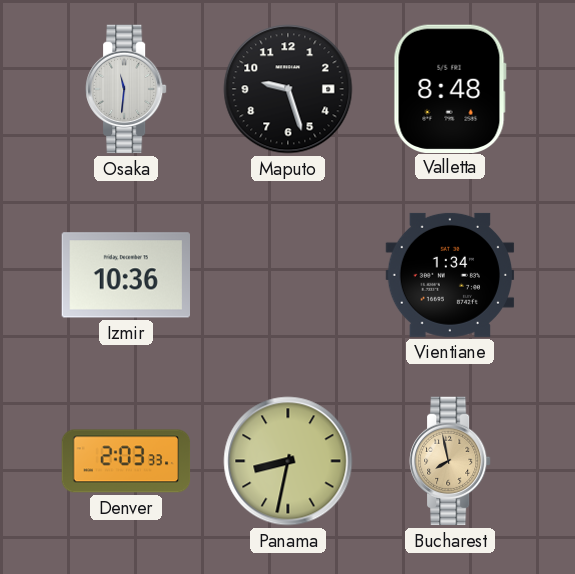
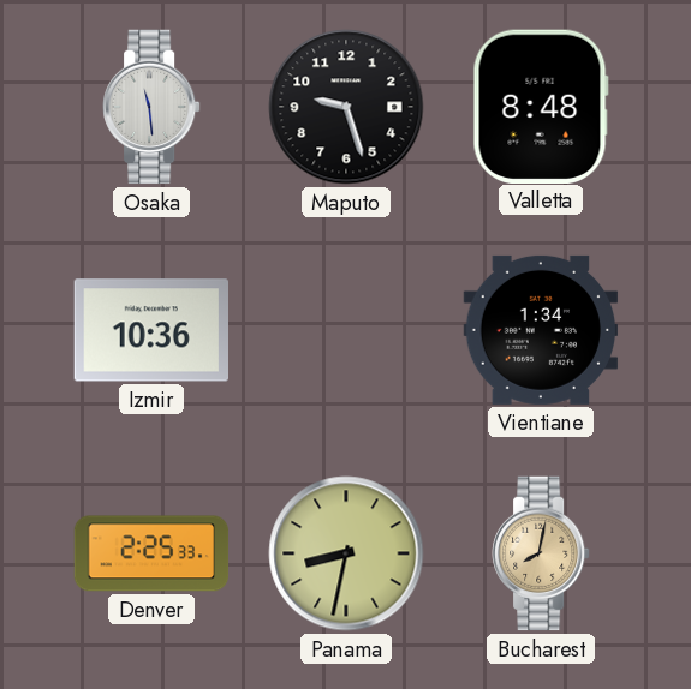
Osaka: 11:31 -> 11:29 (151, 107)
Denver: 2:03 -> 2:25 (151, 553)
Bucharest: 7:58 -> 8:02 (541, 553)
